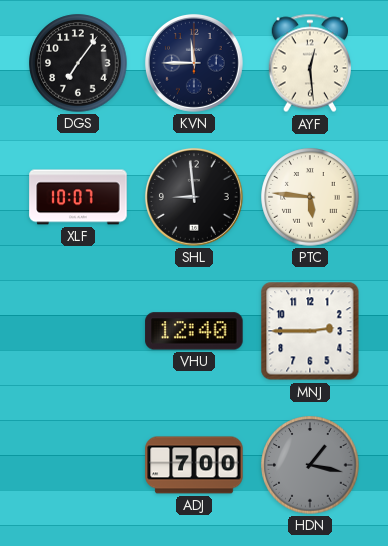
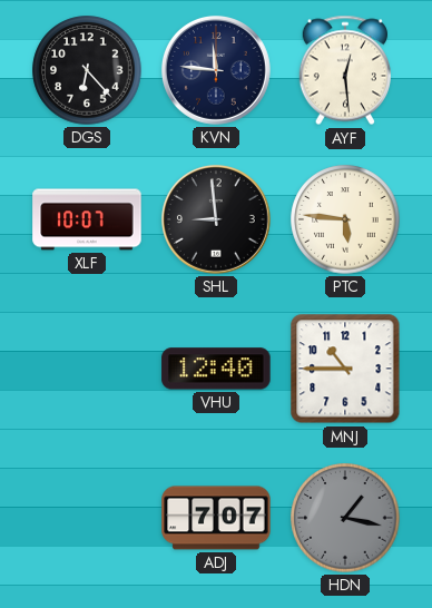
DGS: 7:06 -> 6:23 (87, 70)
KVN: 11:45 -> 11:46 (216, 70)
MNJ: 2:45 -> 10:45 (345, 369)
ADJ: 7:00 -> 7:07 (216, 518)
